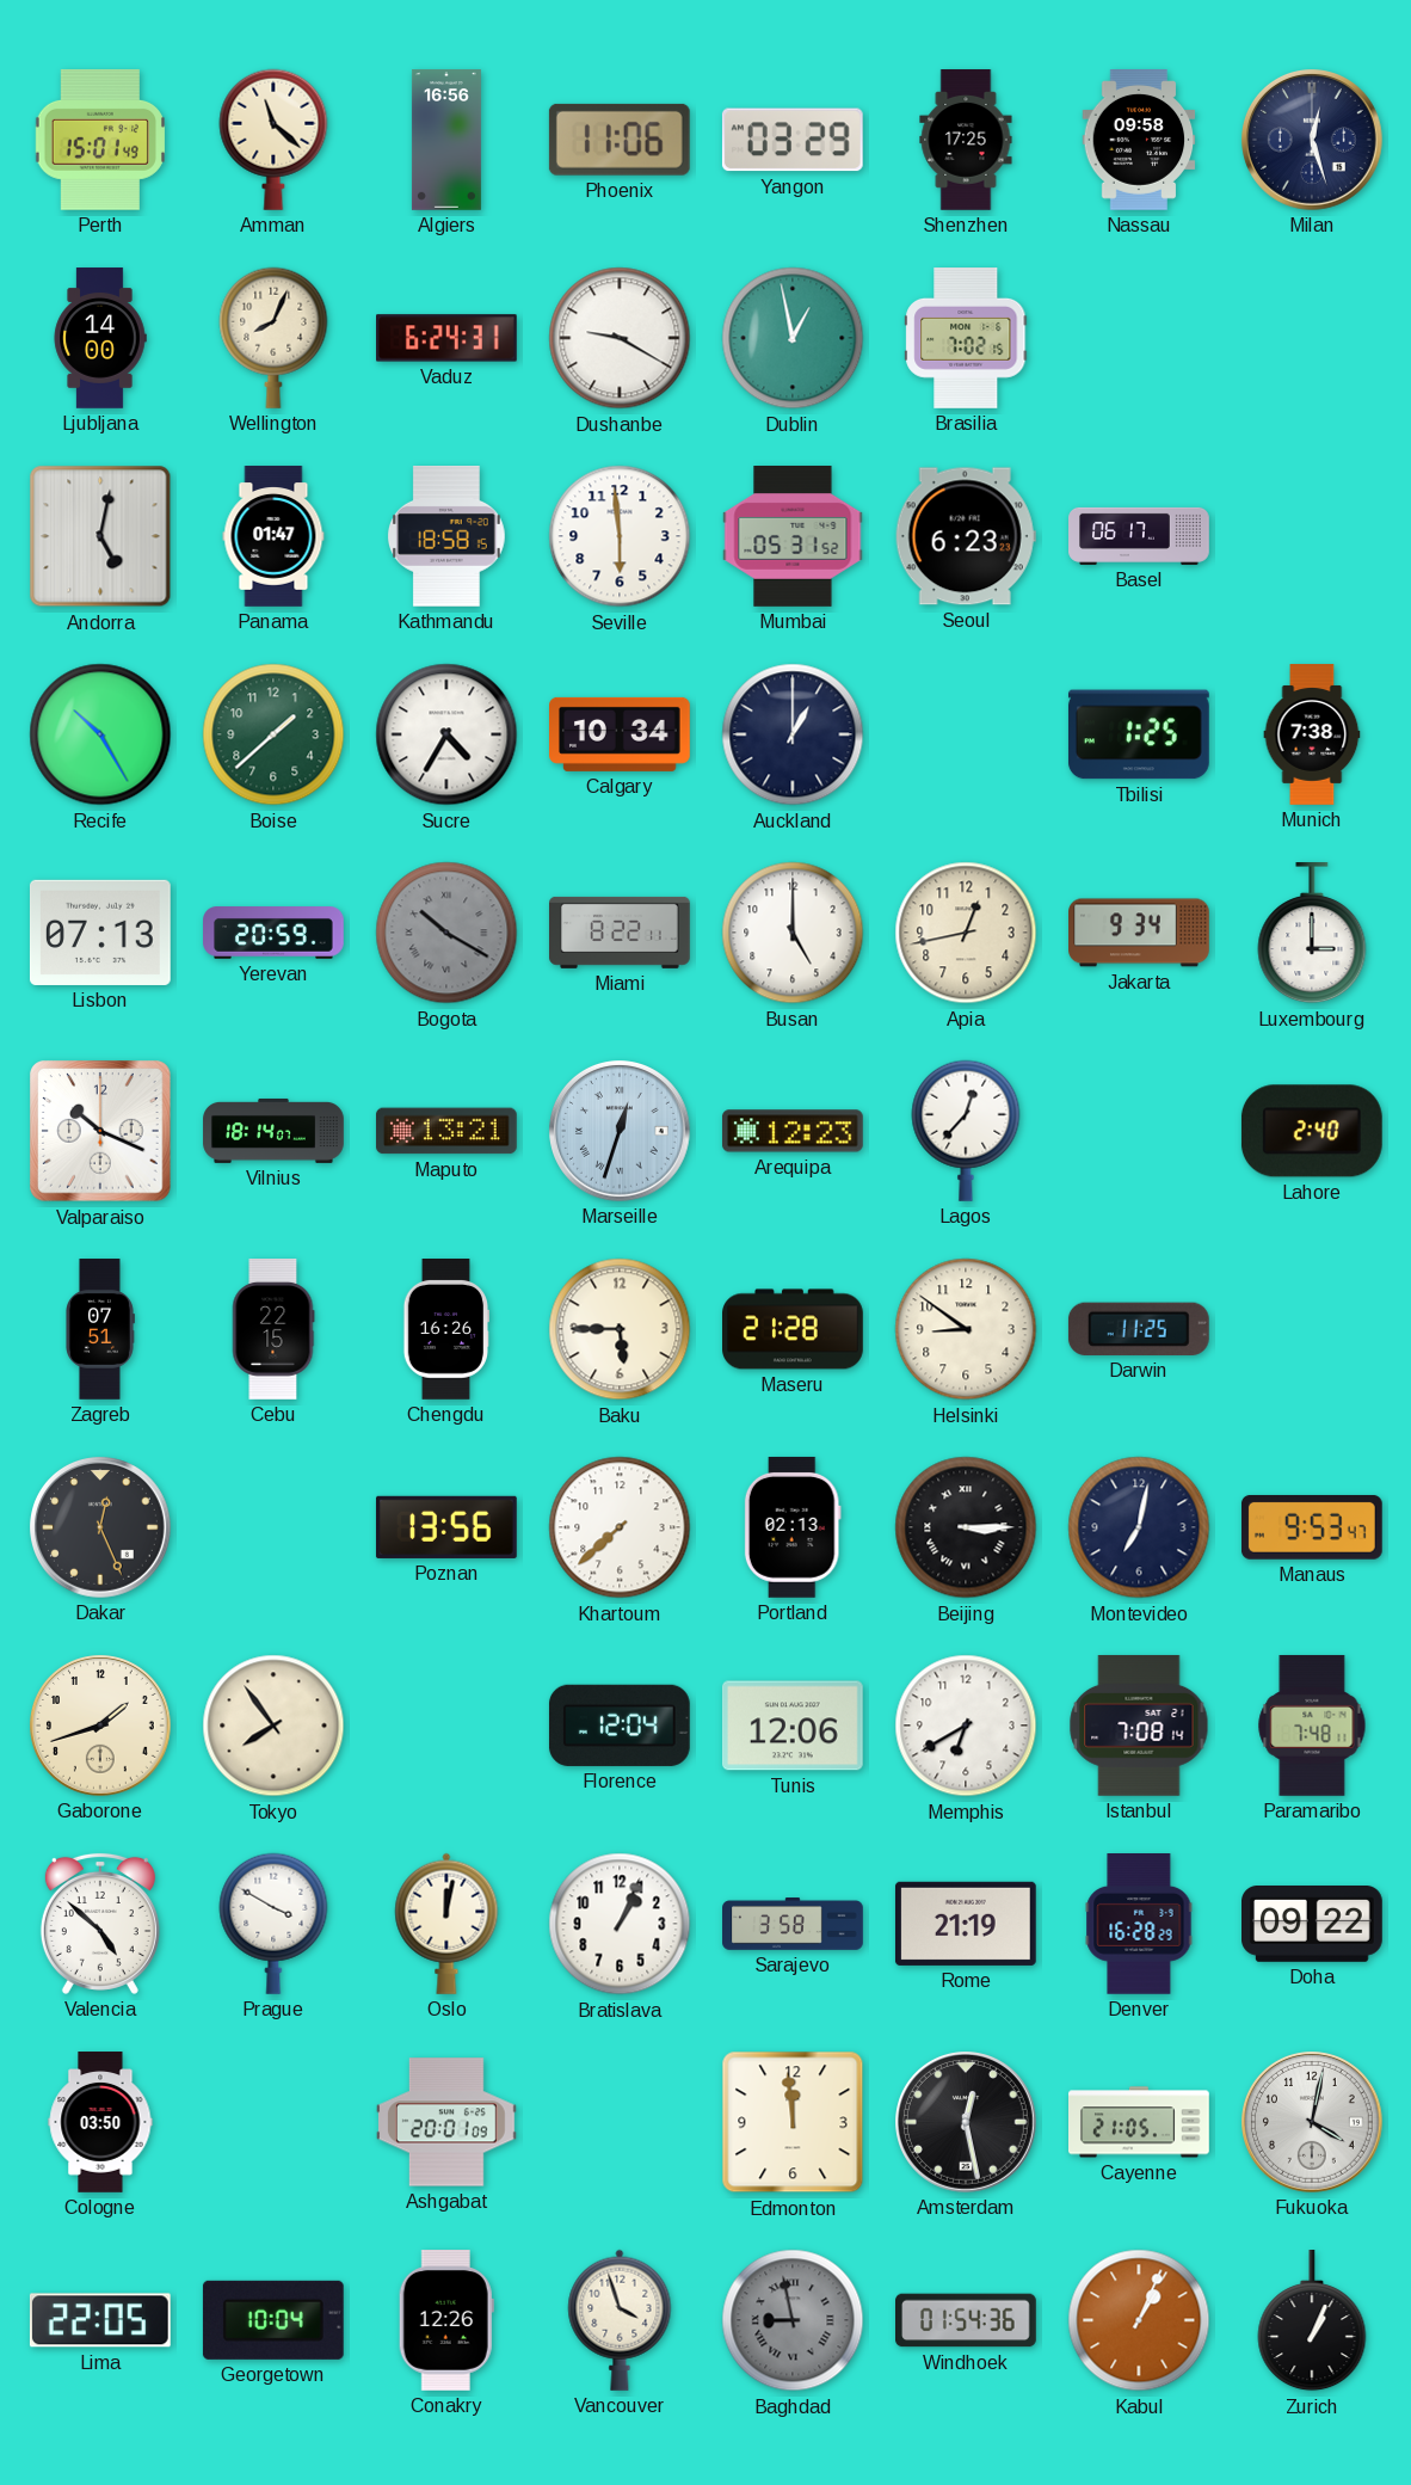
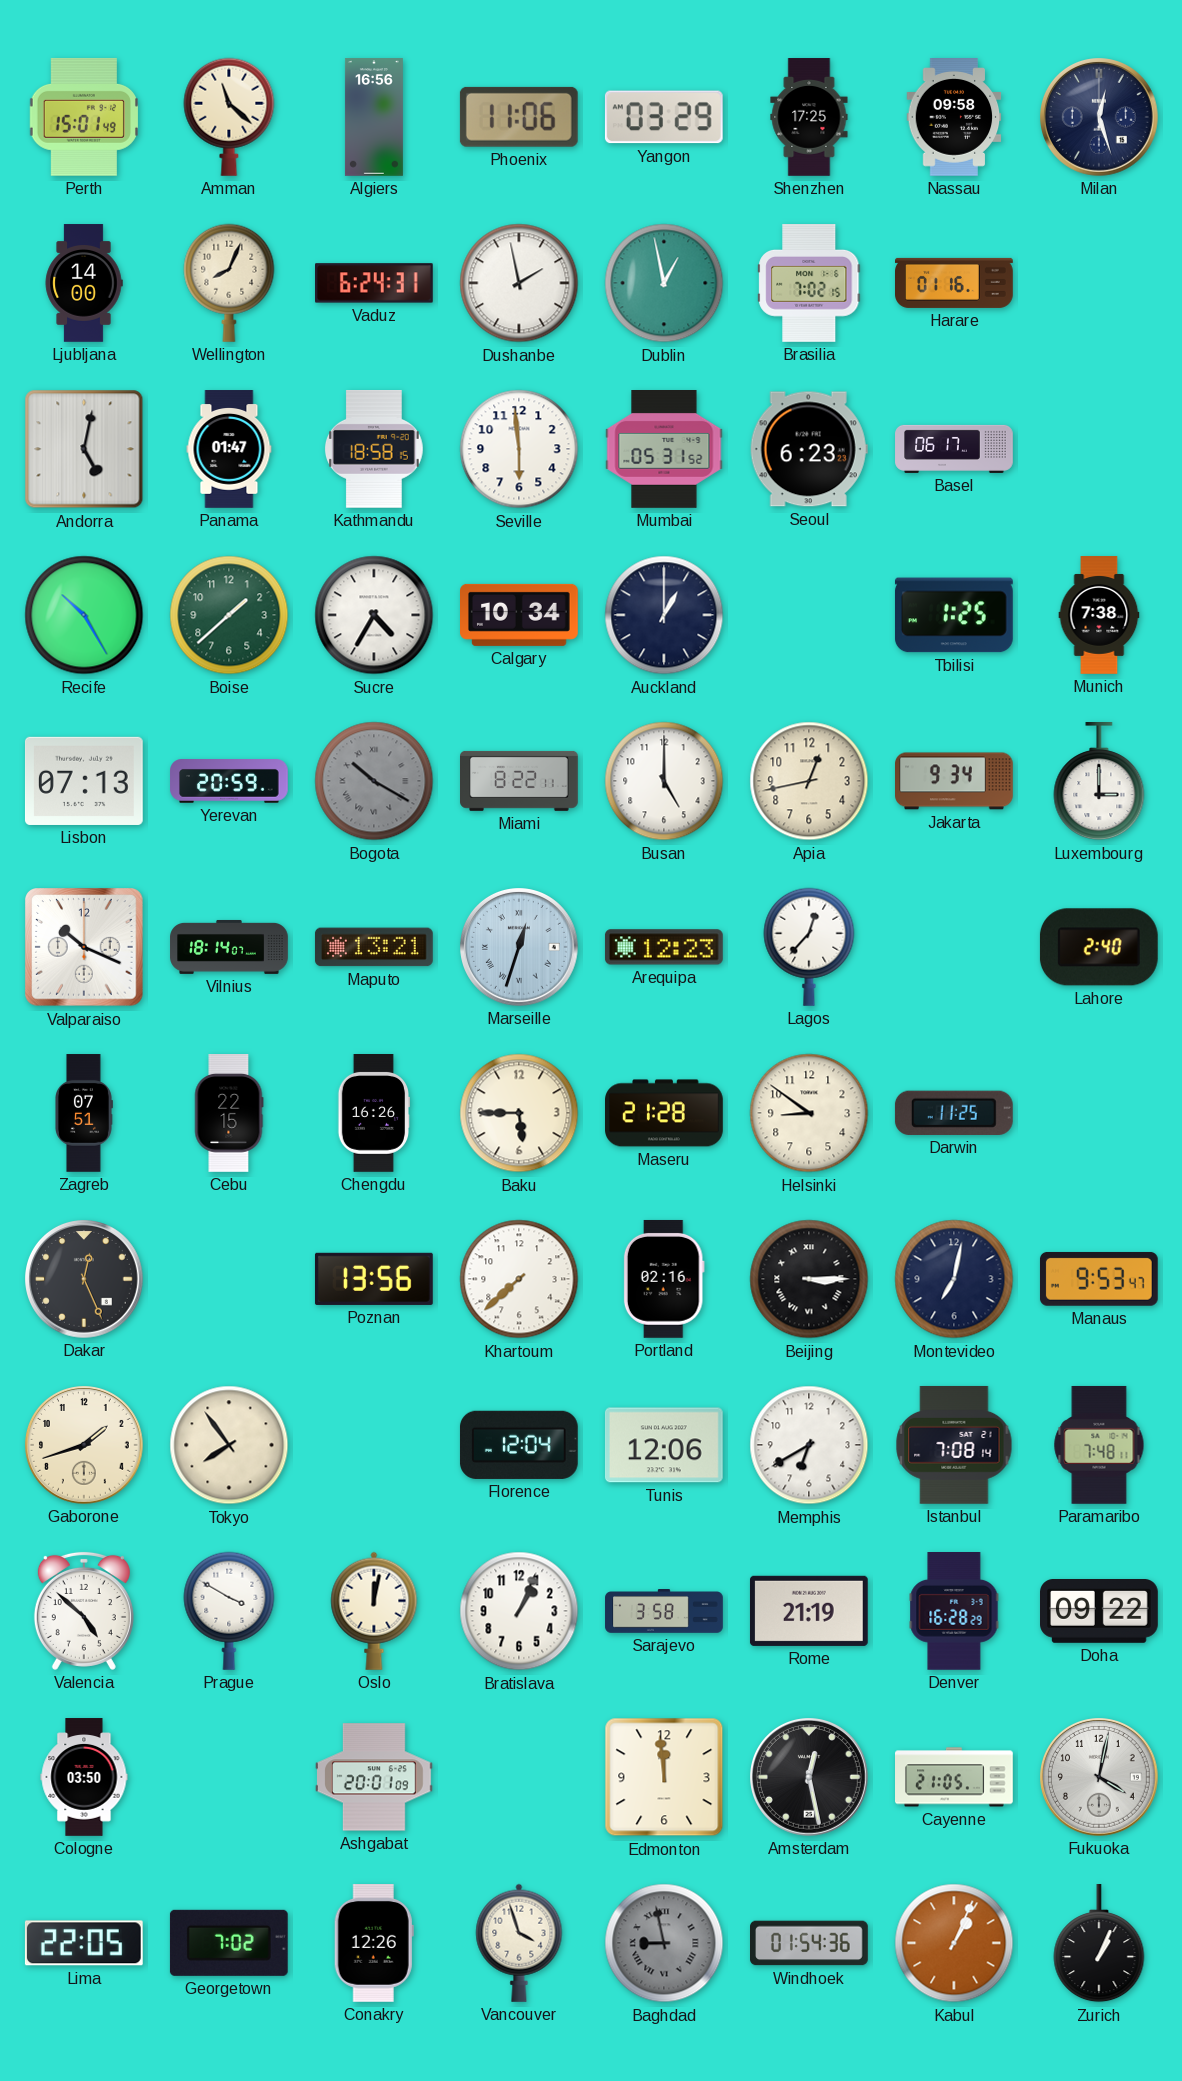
Dushanbe: 9:20 -> 1:58 (519, 283)
Harare: none -> 01:16 (954, 283)
Portland: 02:13 -> 02:16 (664, 1279)
Georgetown: 10:04 -> 7:02 (229, 1943)
